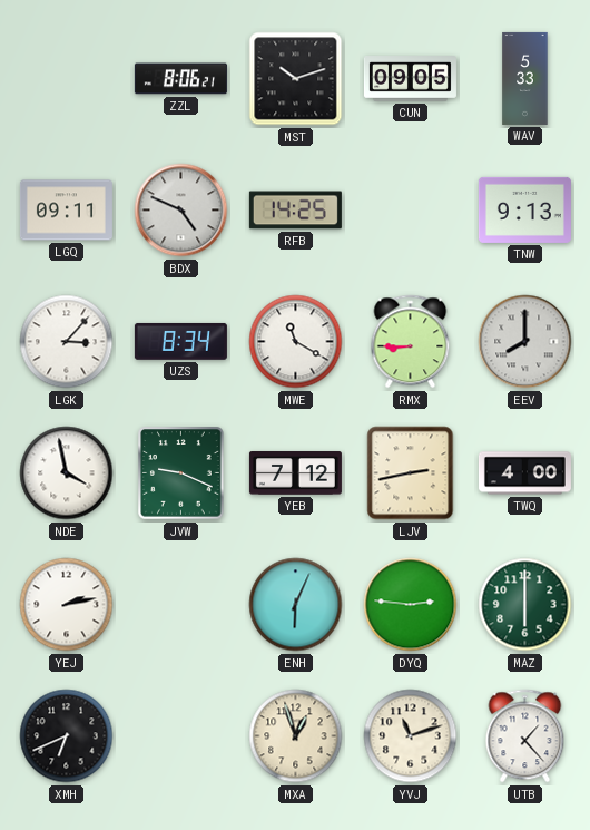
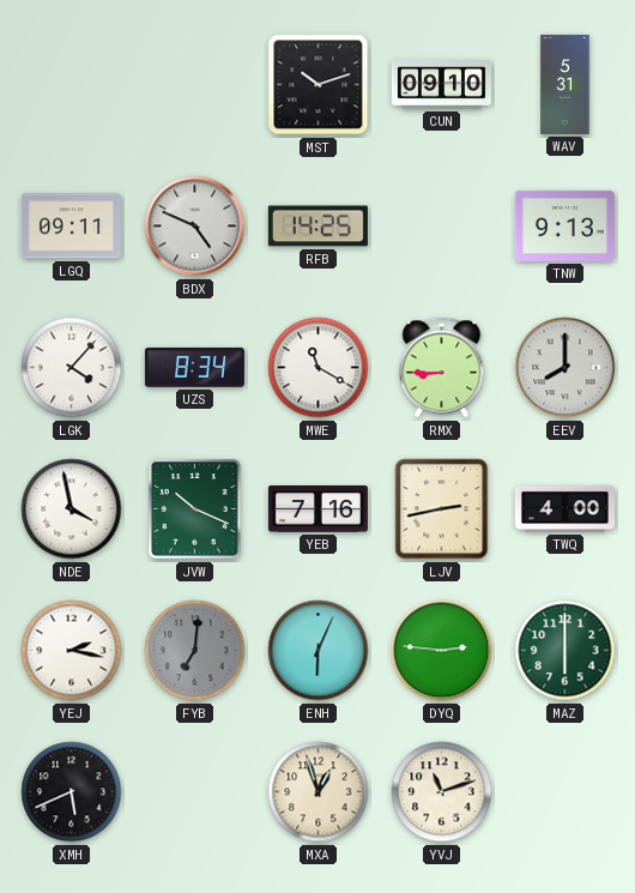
ZZL: 8:06 -> none (180, 79)
CUN: 09:05 -> 09:10 (441, 85)
WAV: 5:33 -> 5:31 (566, 84)
LGK: 3:07 -> 4:07 (72, 368)
JVW: 9:19 -> 10:19 (195, 509)
YEB: 7:12 -> 7:16 (317, 509)
YEJ: 2:13 -> 2:17 (72, 651)
FYB: none -> 7:01 (195, 651)
XMH: 6:41 -> 5:41 (72, 792)
UTB: 1:23 -> none (525, 736)
